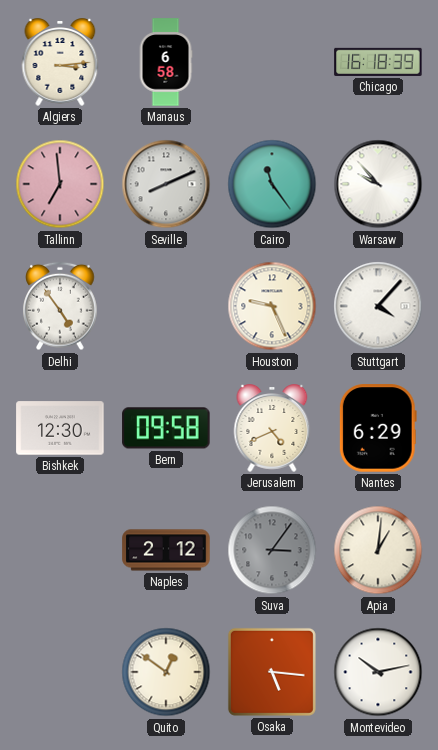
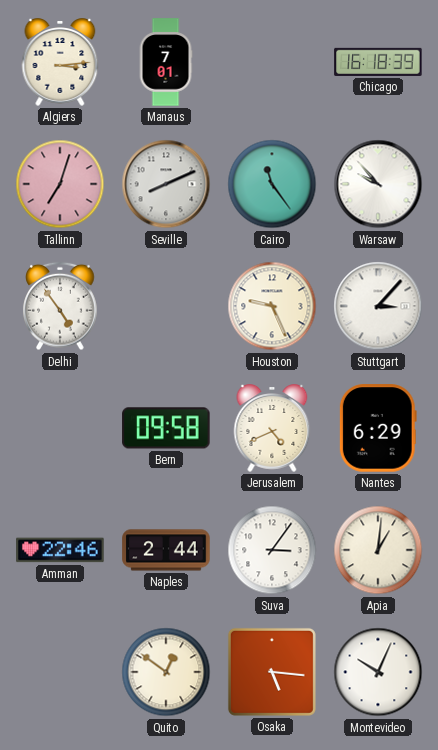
Manaus: 6:58 -> 7:01 (166, 62)
Tallinn: 6:59 -> 7:03 (60, 184)
Stuttgart: 4:07 -> 3:07 (378, 306)
Bishkek: 12:30 -> none (60, 428)
Amman: none -> 22:46 (60, 550)
Naples: 2:12 -> 2:44 (166, 550)
Suva dial: grey -> white (272, 550)
Montevideo: 10:13 -> 10:04 (378, 672)
